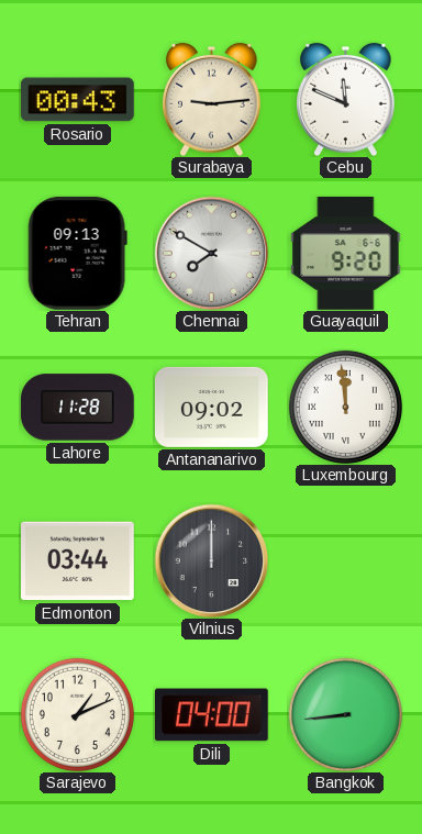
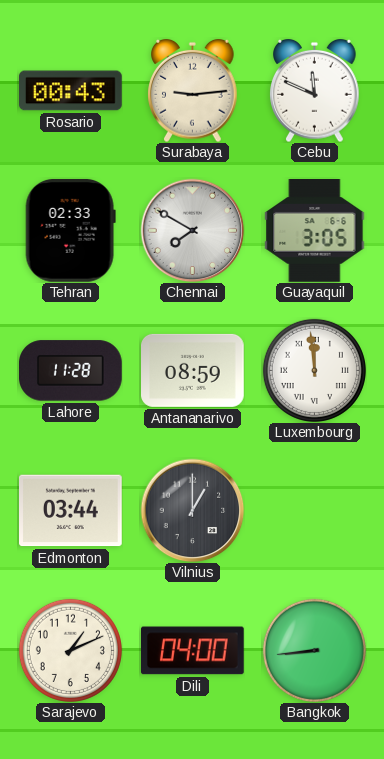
Tehran: 09:13 -> 02:33 (70, 230)
Guayaquil: 9:20 -> 3:05 (315, 231)
Antananarivo: 09:02 -> 08:59 (193, 370)
Vilnius: 12:00 -> 1:00 (192, 510)
